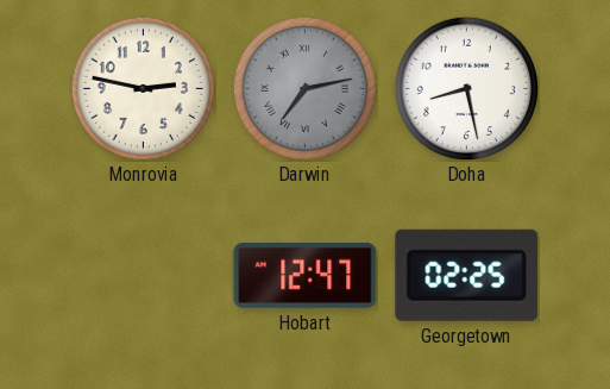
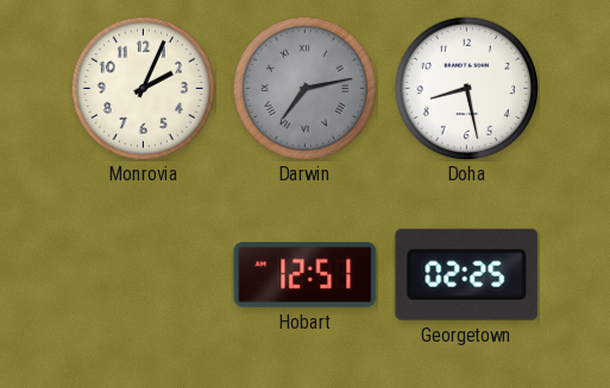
Monrovia: 2:47 -> 2:04 (143, 88)
Hobart: 12:47 -> 12:51 (306, 274)
